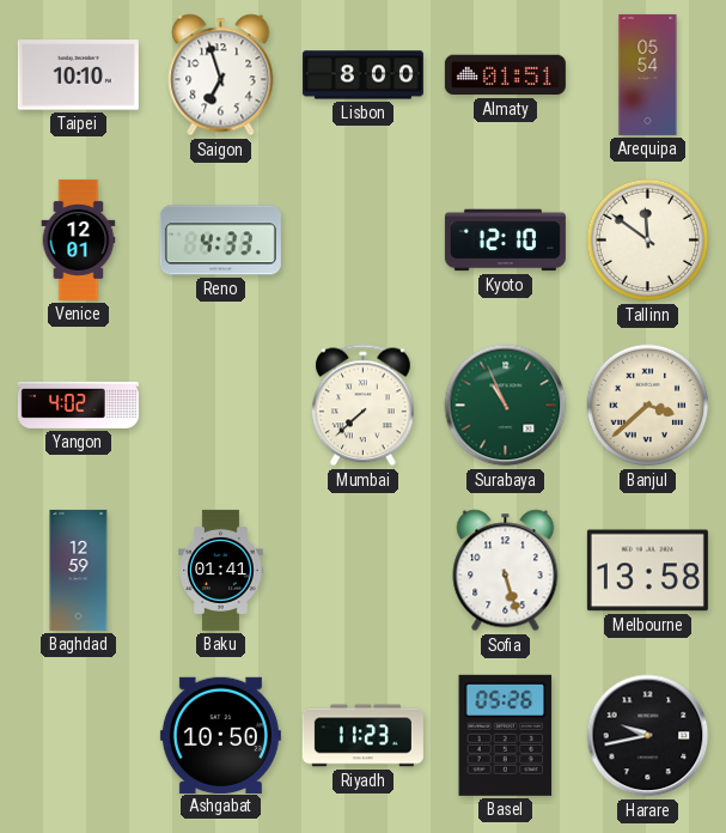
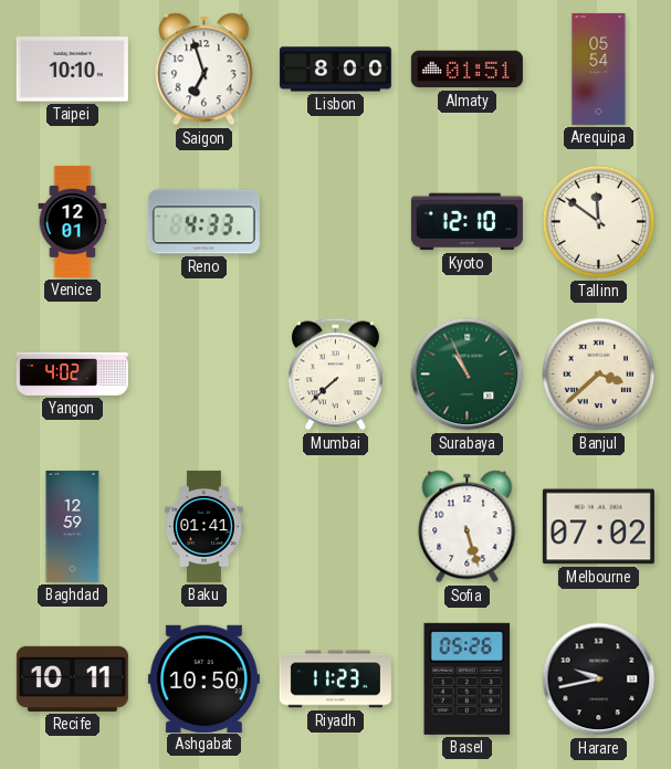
Melbourne: 13:58 -> 07:02 (598, 527)
Recife: none -> 10:11 (72, 678)
